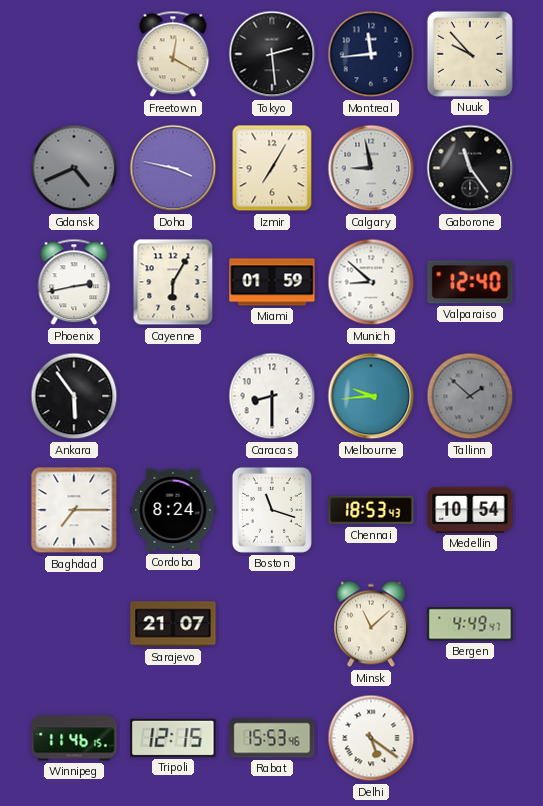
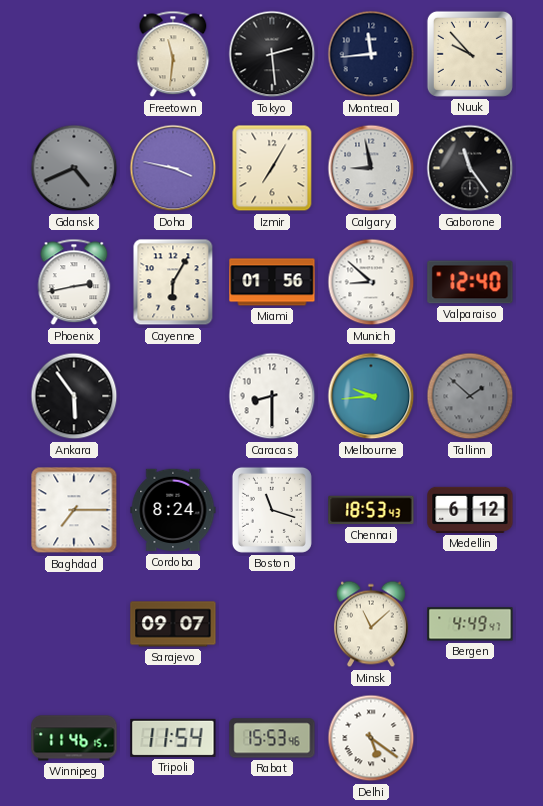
Freetown: 12:20 -> 11:31 (173, 54)
Miami: 01:59 -> 01:56 (272, 282)
Medellin: 10:54 -> 6:12 (470, 510)
Sarajevo: 21:07 -> 09:07 (173, 624)
Tripoli: 12:15 -> 11:54 (173, 738)
